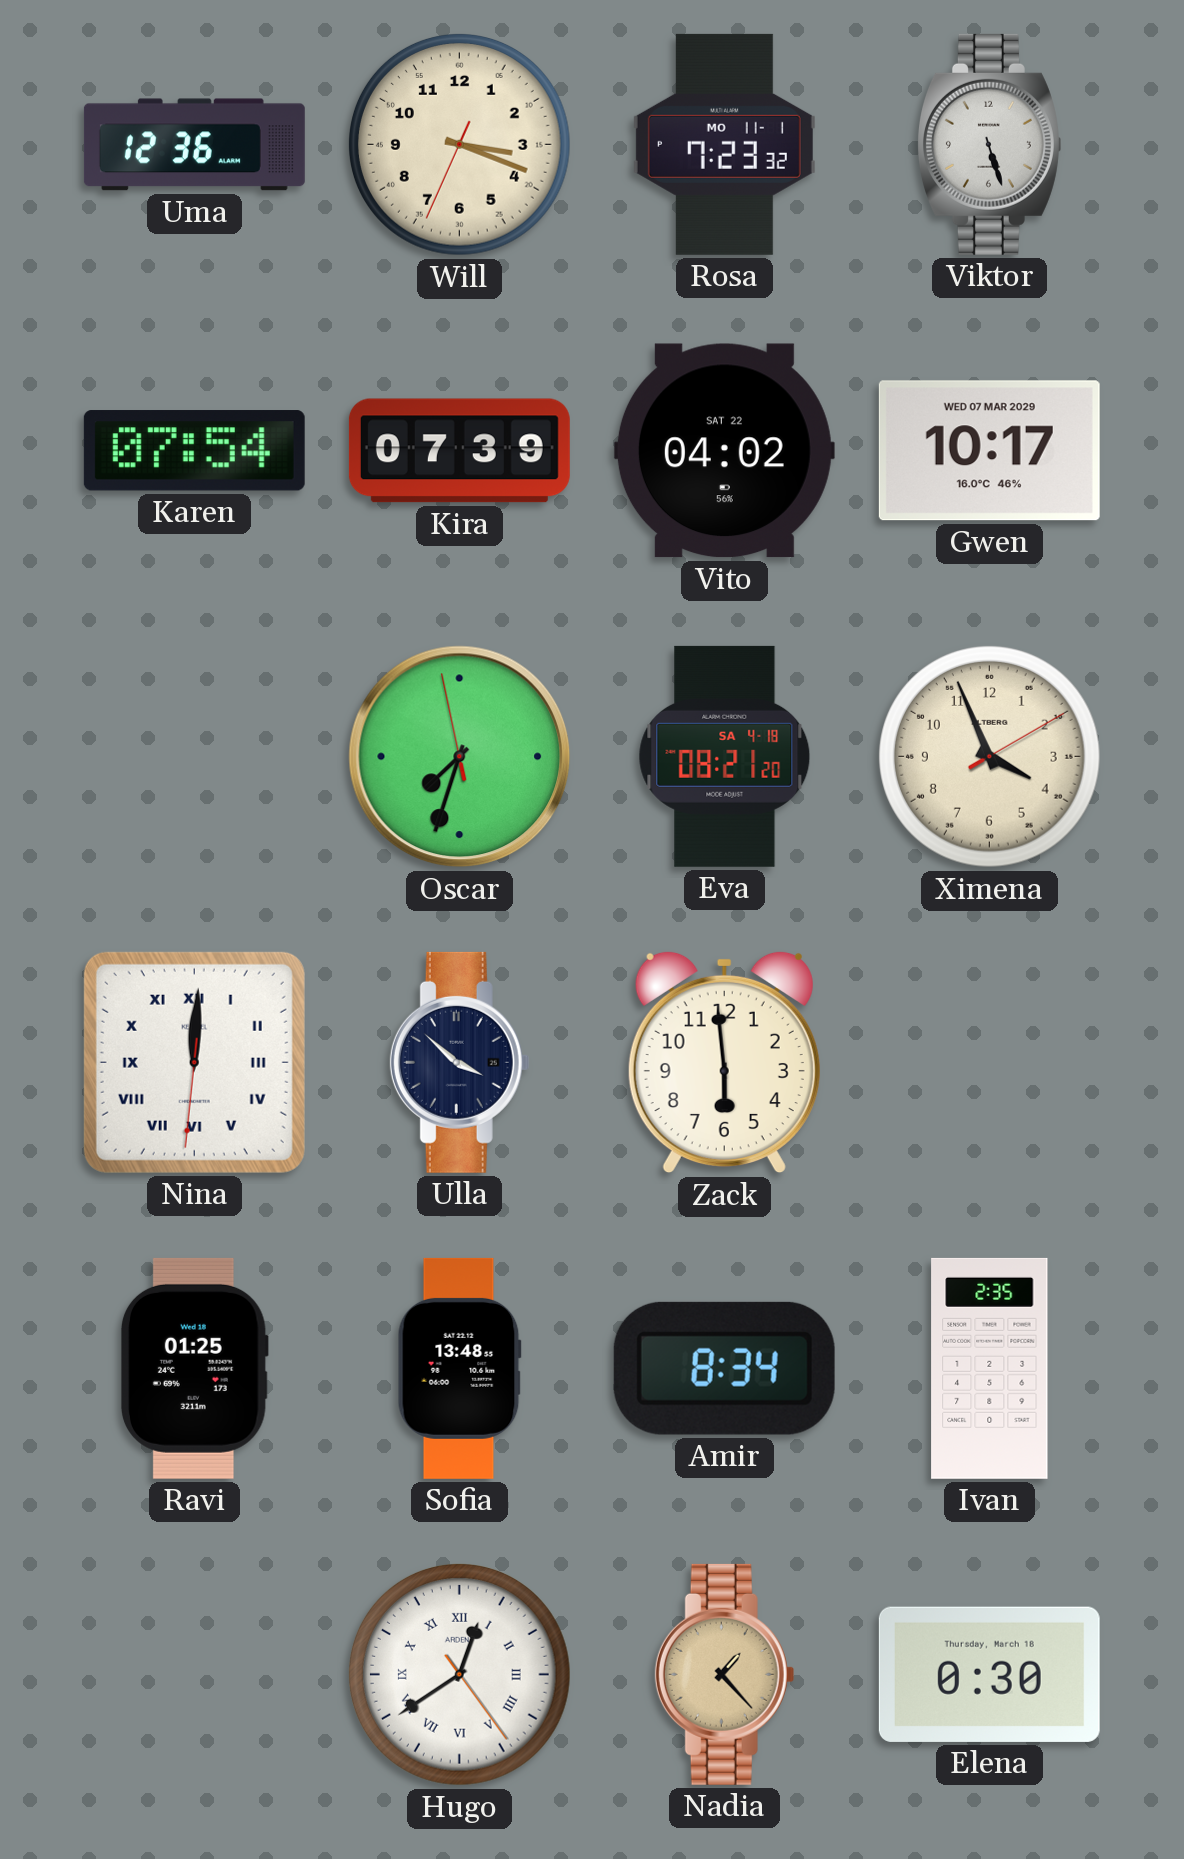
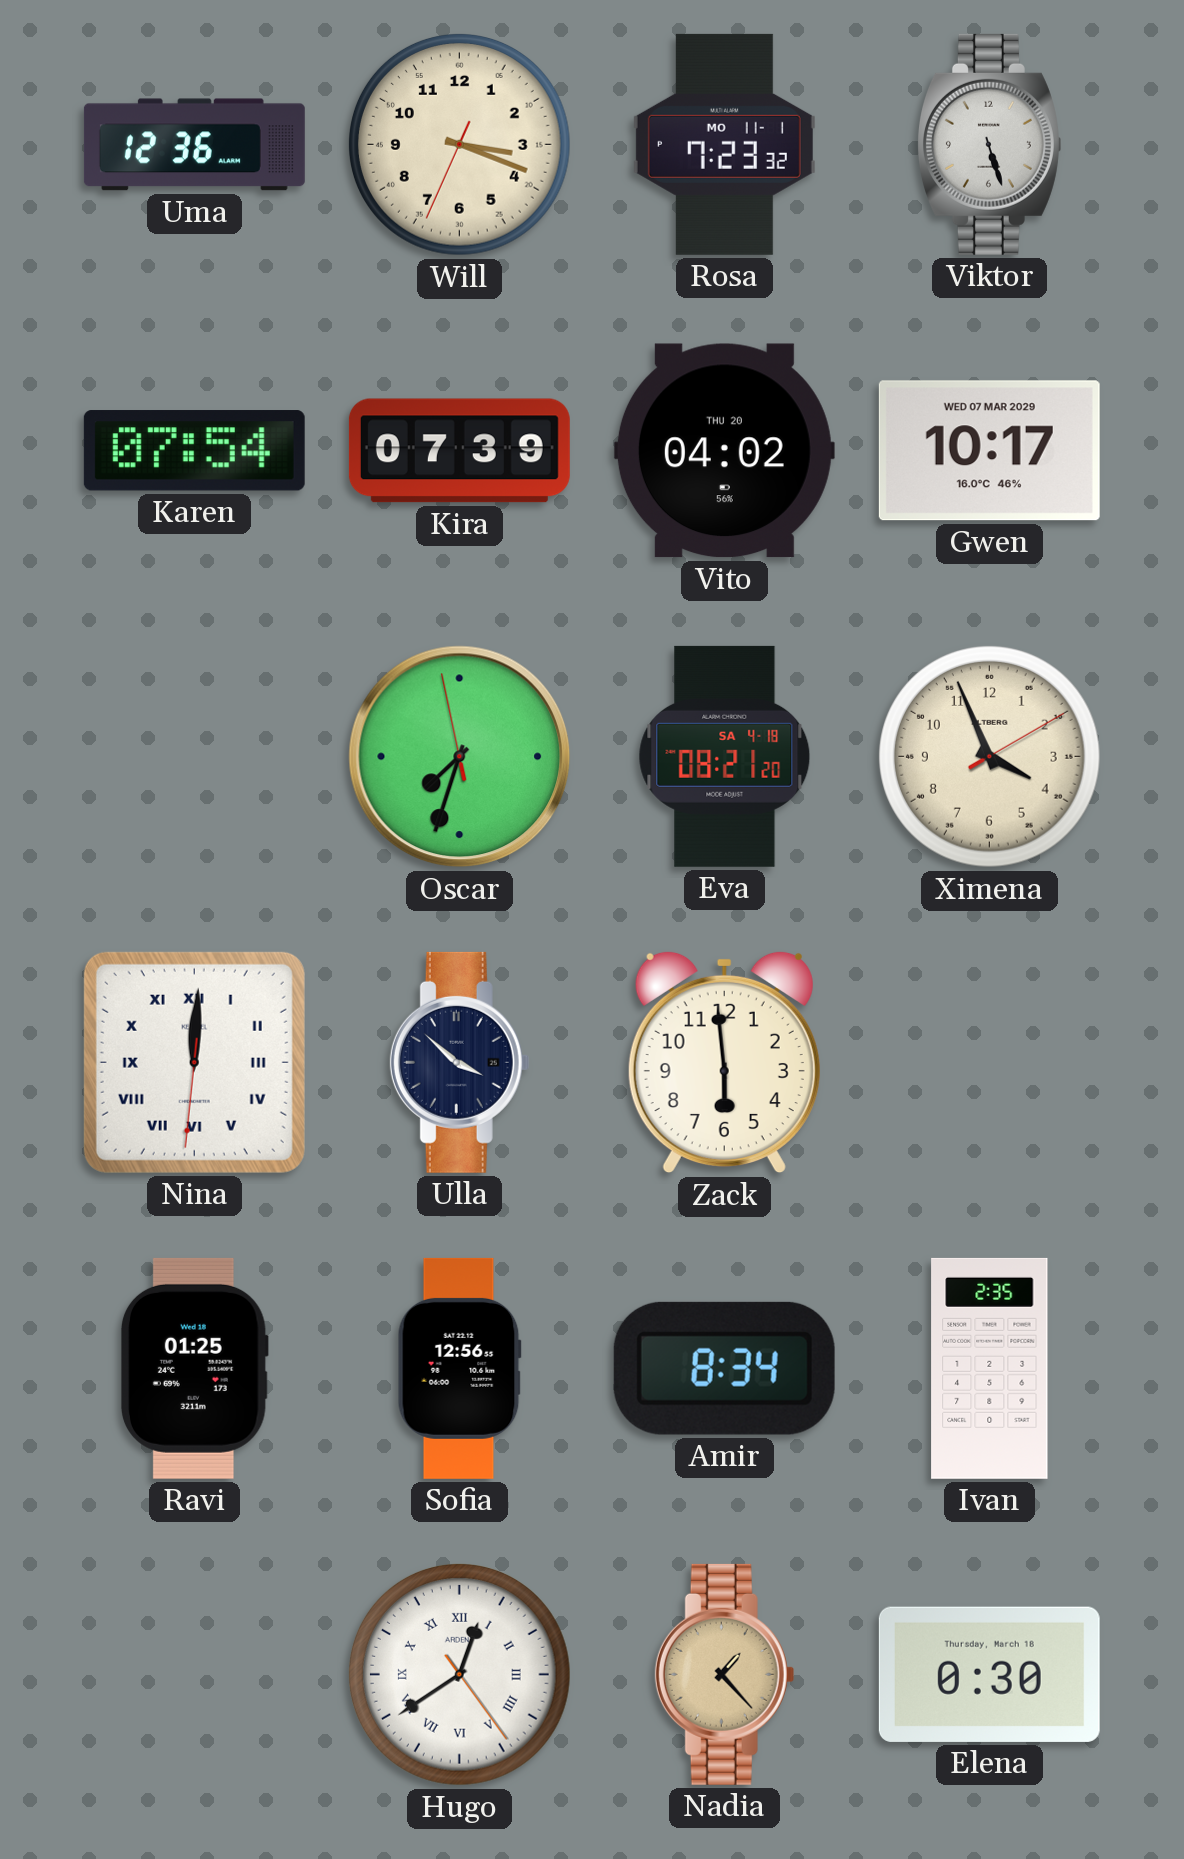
Vito date: SAT 22 -> THU 20 (724, 451)
Sofia: 13:48 -> 12:56 (459, 1368)
